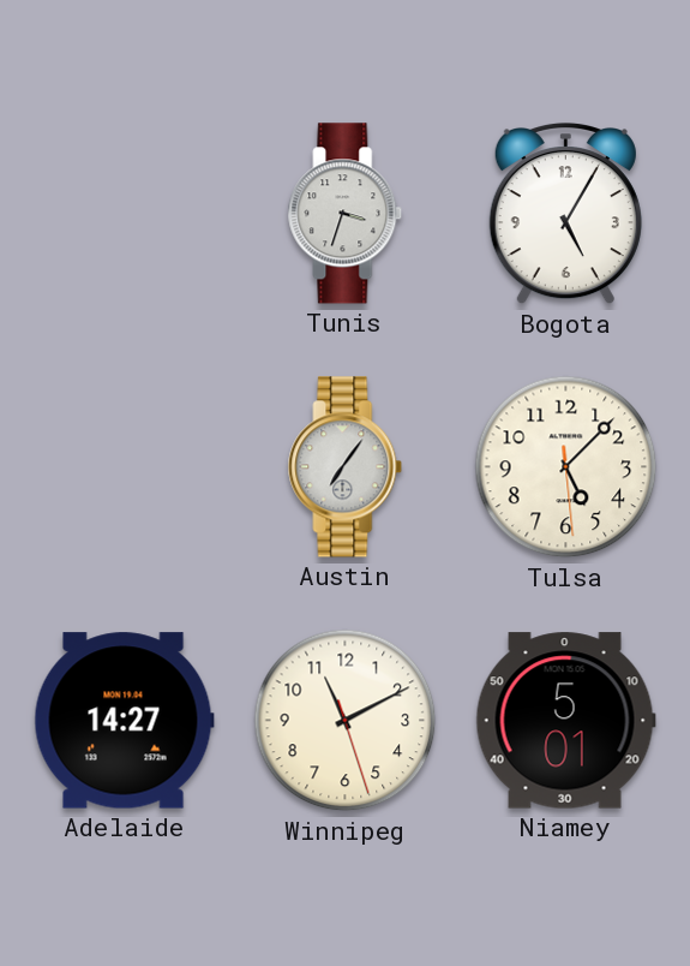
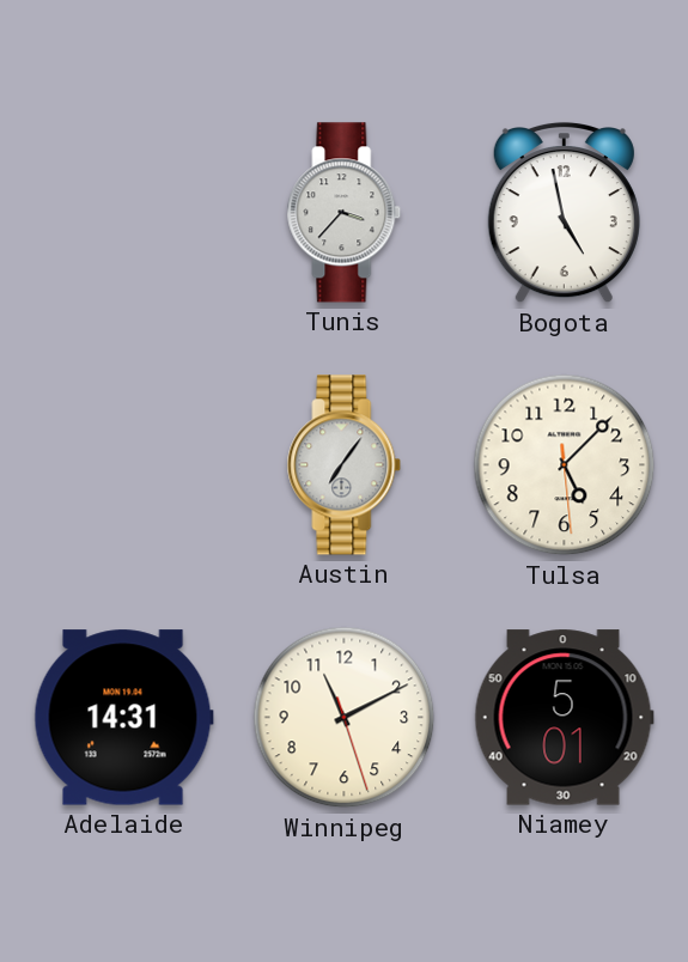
Tunis: 3:33 -> 3:37 (345, 213)
Bogota: 5:05 -> 4:58 (564, 213)
Adelaide: 14:27 -> 14:31 (123, 718)
